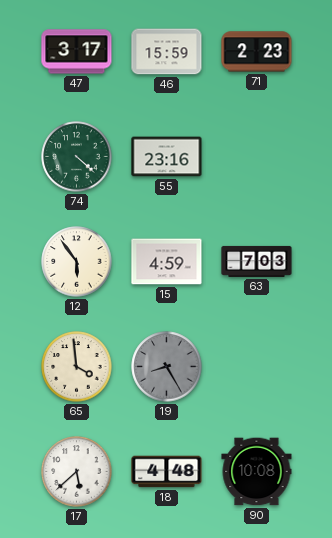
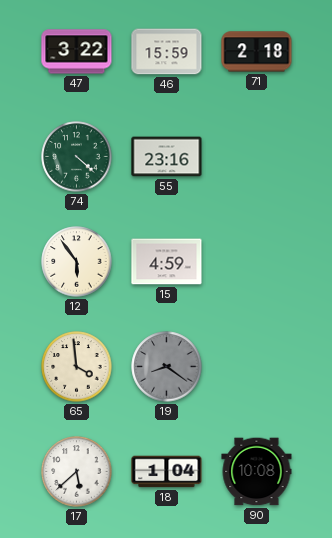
47: 3:17 -> 3:22 (77, 52)
71: 2:23 -> 2:18 (257, 52)
63: 7:03 -> none (257, 261)
19: 8:25 -> 8:21 (167, 367)
18: 4:48 -> 1:04 (167, 472)
